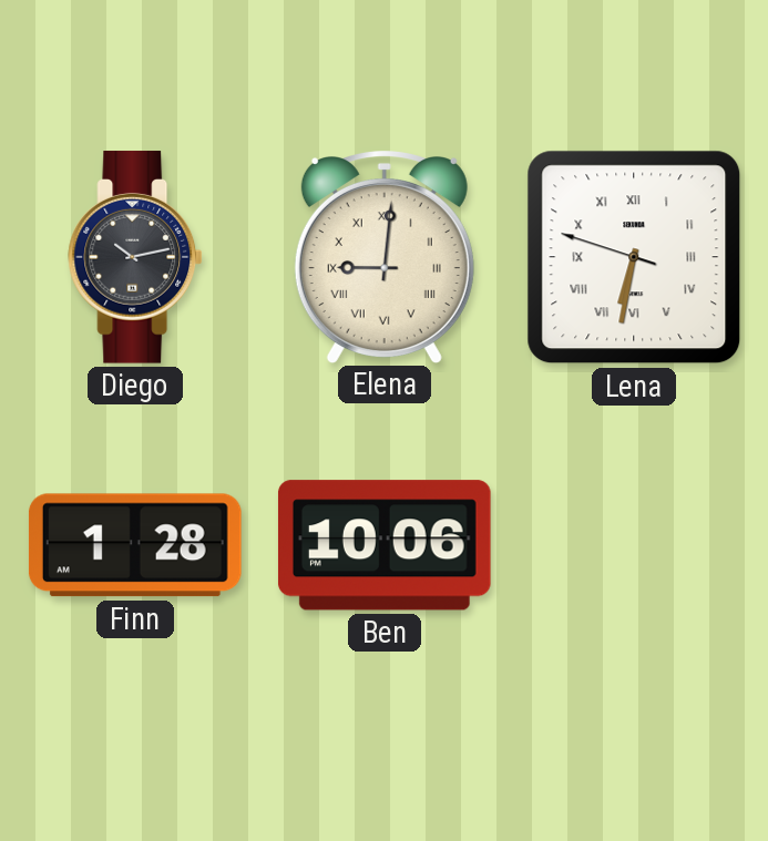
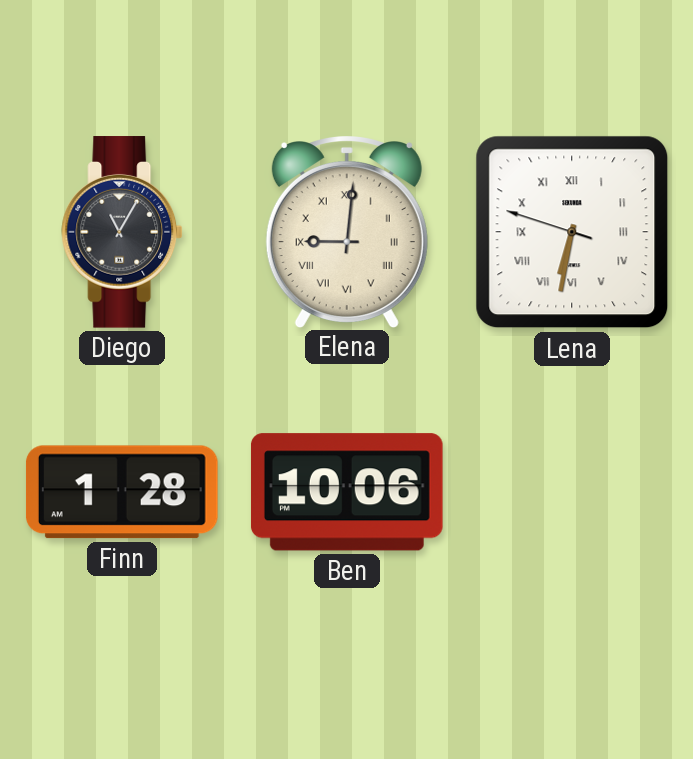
Diego: 10:13 -> 11:05 (122, 232)
